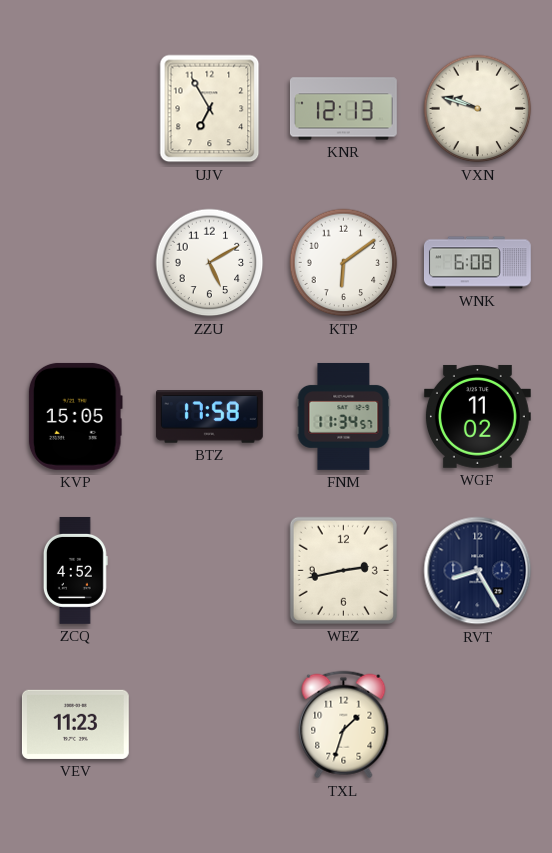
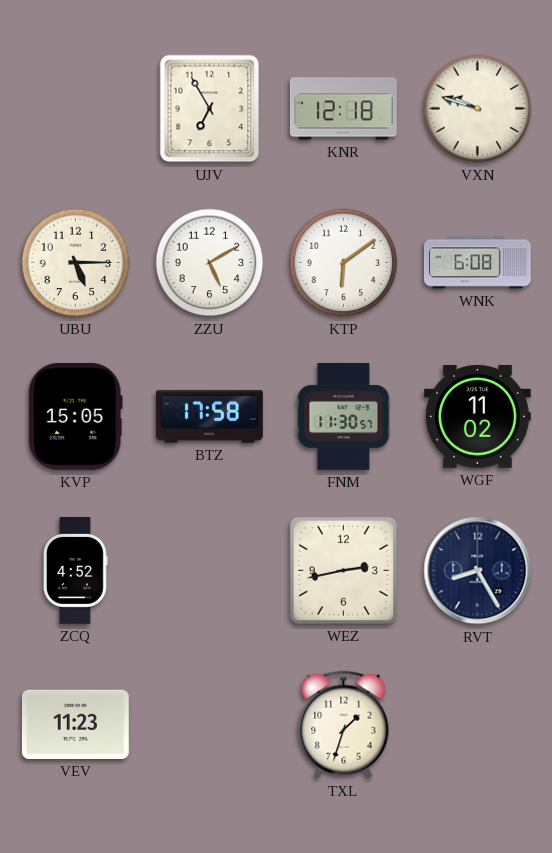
KNR: 12:13 -> 12:18 (343, 109)
UBU: none -> 5:15 (76, 263)
FNM: 11:34 -> 11:30 (344, 416)
